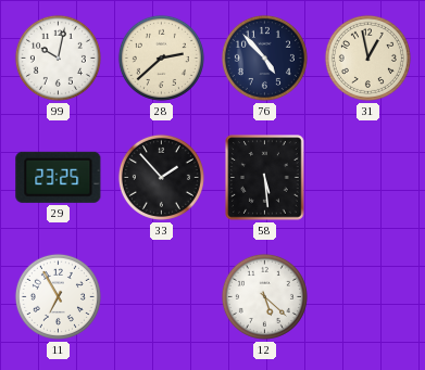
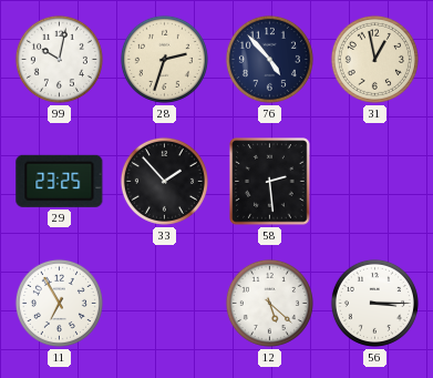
28: 2:38 -> 2:33 (164, 59)
58: 5:29 -> 2:29 (270, 182)
56: none -> 3:15 (374, 303)
